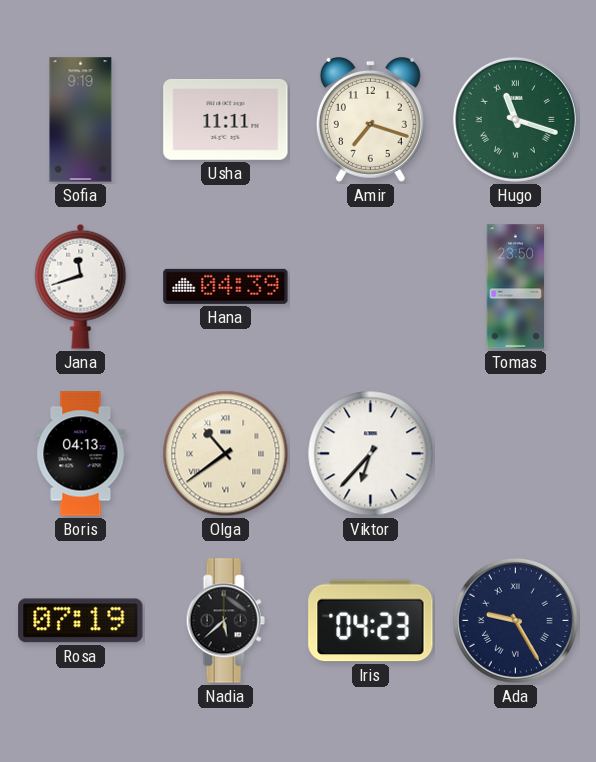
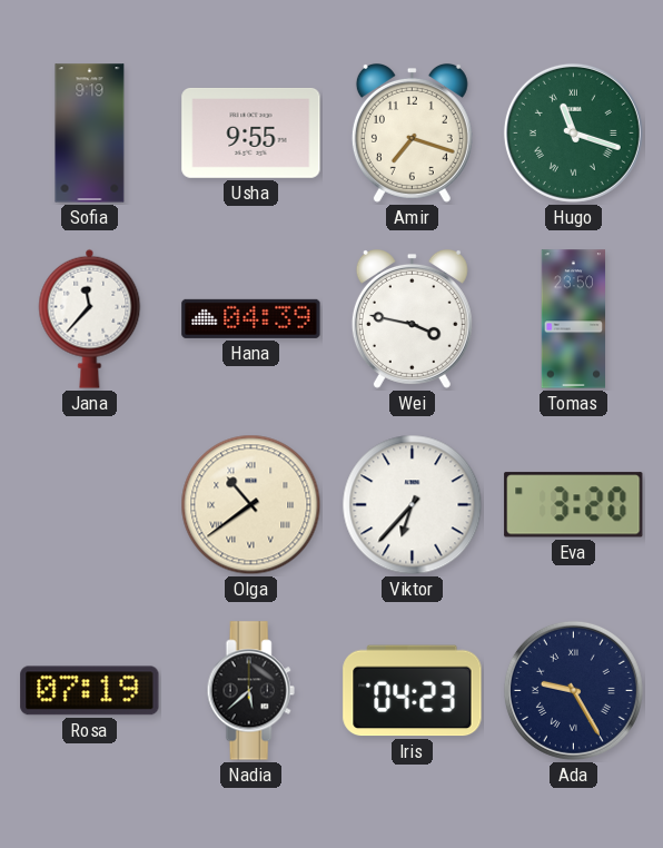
Usha: 11:11 -> 9:55 (251, 132)
Jana: 11:42 -> 11:37 (90, 318)
Wei: none -> 3:47 (412, 318)
Boris: 04:13 -> none (81, 454)
Eva: none -> 3:20 (574, 505)
